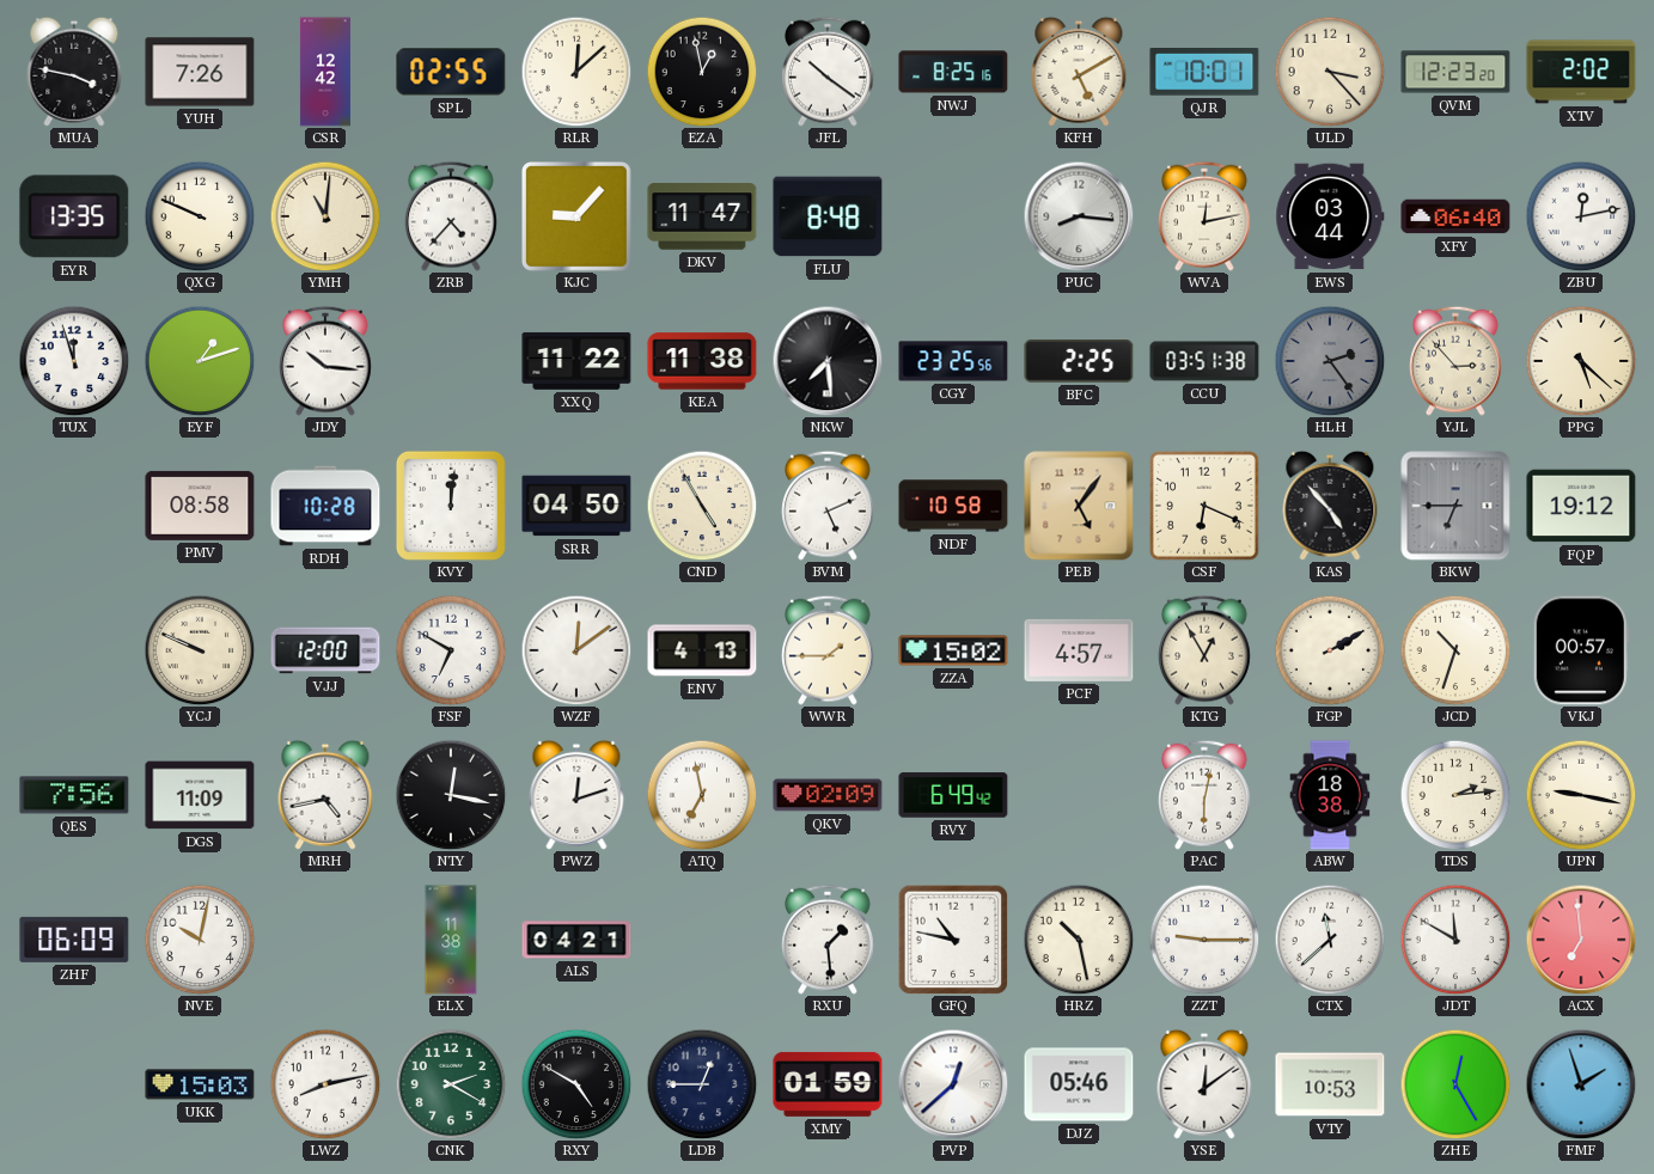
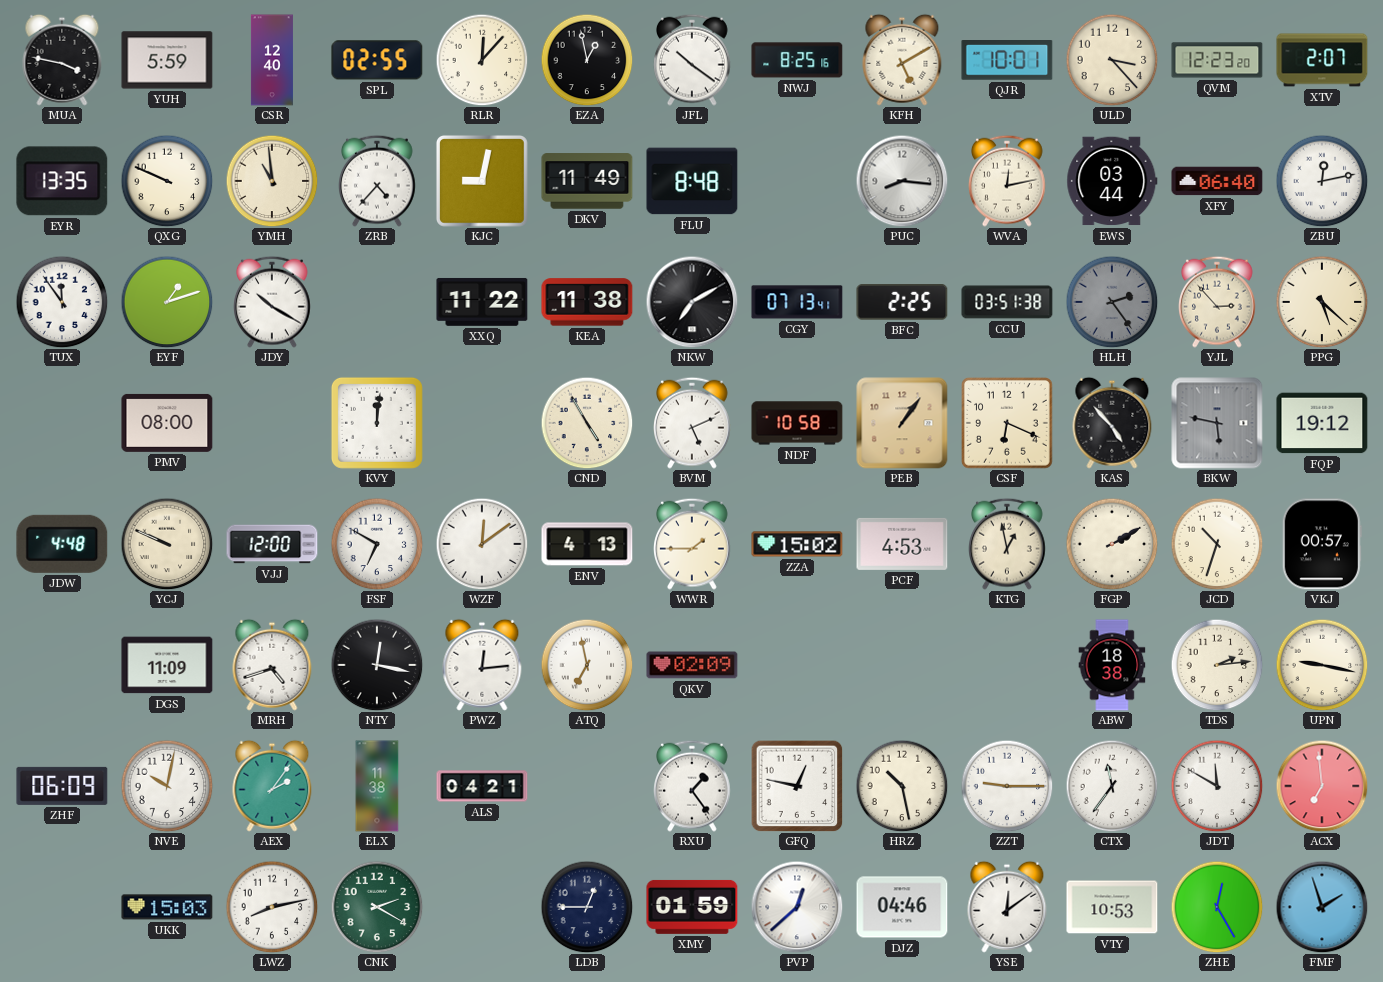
YUH: 7:26 -> 5:59 (167, 60)
CSR: 12:42 -> 12:40 (272, 60)
RLR: 12:08 -> 12:07 (482, 60)
XTV: 2:02 -> 2:07 (1322, 60)
YMH: 11:01 -> 10:59 (272, 181)
KJC: 9:07 -> 9:02 (482, 181)
DKV: 11:47 -> 11:49 (587, 181)
TUX: 11:57 -> 11:54 (62, 302)
JDY: 10:16 -> 10:20 (273, 302)
NKW: 7:29 -> 7:10 (692, 302)
CGY: 23:25 -> 07:13 (797, 302)
PMV: 08:58 -> 08:00 (167, 423)
RDH: 10:28 -> none (325, 506)
SRR: 04:50 -> none (576, 506)
PEB: 5:06 -> 1:06 (902, 423)
BKW: 6:45 -> 5:47 (1217, 423)
JDW: none -> 4:48 (62, 544)
PCF: 4:57 -> 4:53 (902, 544)
KTG: 12:55 -> 12:58 (1008, 544)
QES: 7:56 -> none (74, 795)
MRH: 4:43 -> 4:42 (272, 665)
PWZ: 12:12 -> 12:14 (482, 665)
RVY: 6:49 -> none (953, 795)
PAC: 6:02 -> none (1206, 795)
AEX: none -> 2:06 (272, 786)
RXU: 1:29 -> 1:24 (693, 786)
GFQ: 10:47 -> 12:47 (797, 786)
CTX: 11:38 -> 11:36 (1112, 786)
RXY: 4:50 -> none (576, 1084)
DJZ: 05:46 -> 04:46 (902, 907)
